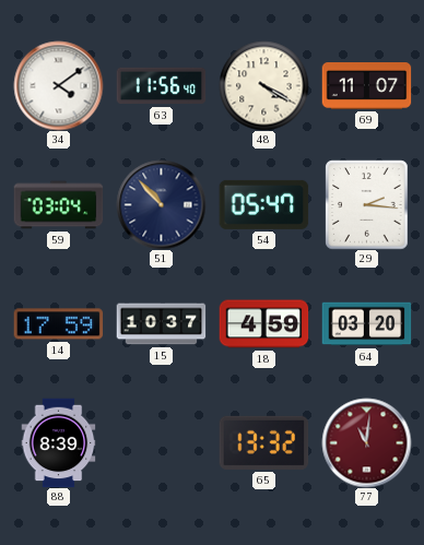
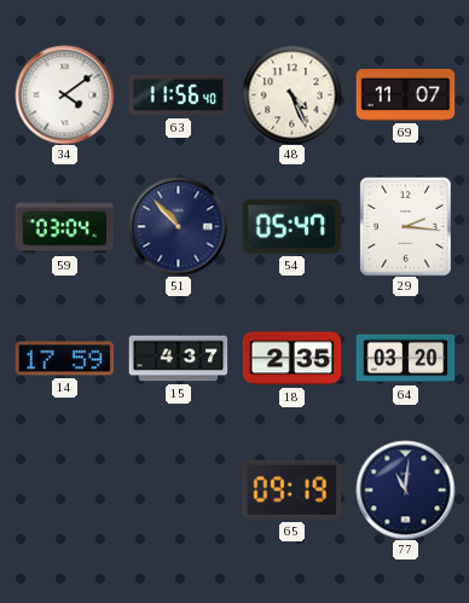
48: 4:20 -> 4:26 (291, 94)
15: 10:37 -> 4:37 (178, 359)
18: 4:59 -> 2:35 (291, 359)
88: 8:39 -> none (59, 442)
65: 13:32 -> 09:19 (291, 489)
77 dial: burgundy -> navy (405, 489)
